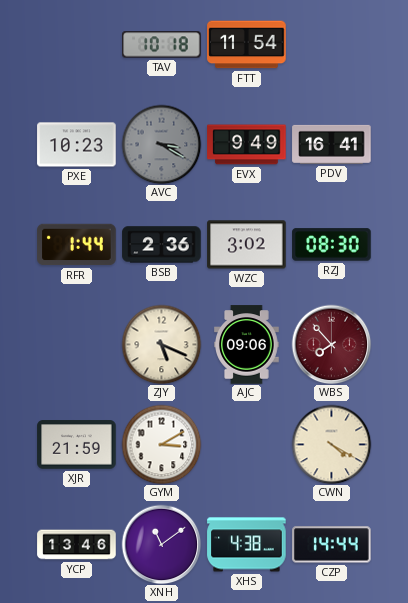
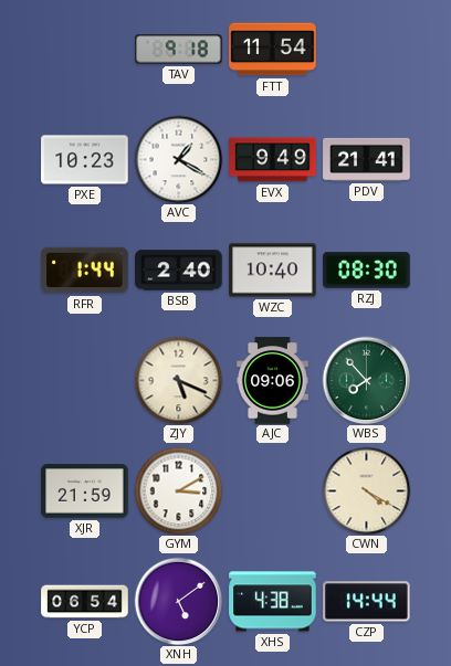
TAV: 10:18 -> 9:18 (179, 50)
AVC: 3:20 -> 1:20 (178, 159)
AVC dial: grey -> white (178, 159)
PDV: 16:41 -> 21:41 (367, 159)
BSB: 2:36 -> 2:40 (179, 271)
WZC: 3:02 -> 10:40 (273, 271)
WBS dial: burgundy -> green (366, 380)
YCP: 13:46 -> 06:54 (85, 602)
XNH: 11:09 -> 5:09 (178, 601)
